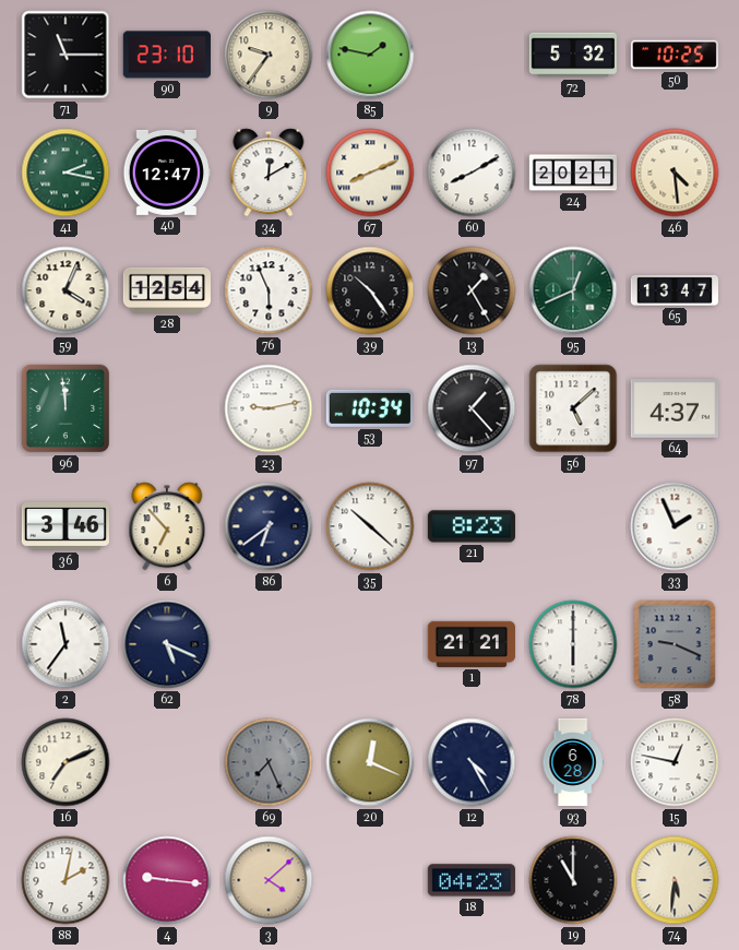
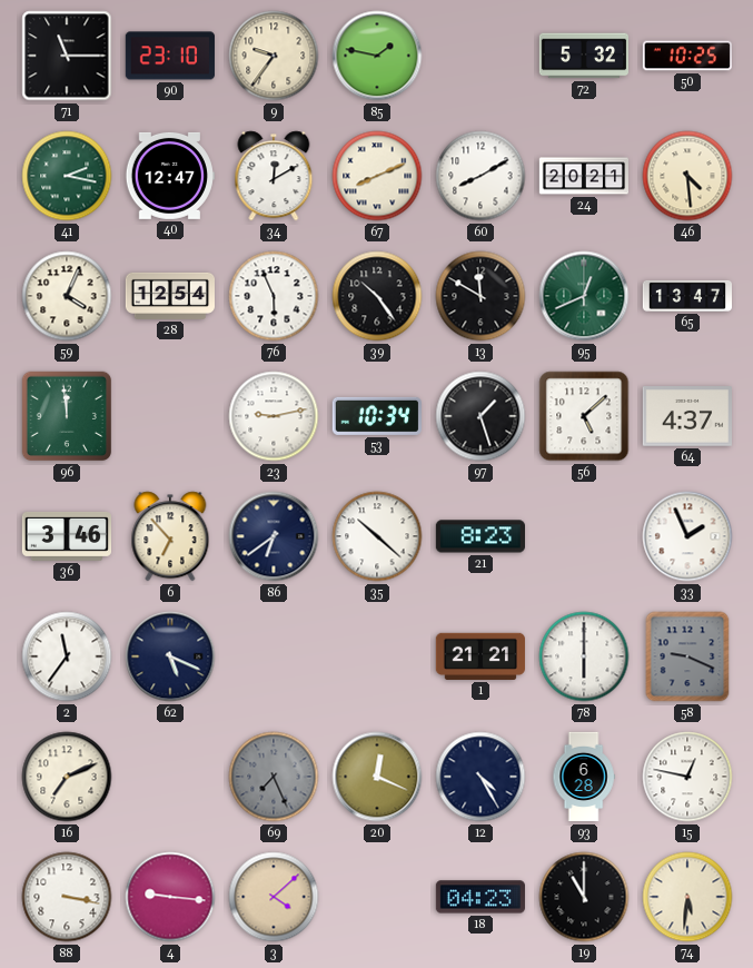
13: 1:25 -> 11:50 (480, 296)
97: 1:23 -> 1:27 (480, 416)
88: 2:02 -> 3:17 (67, 897)
